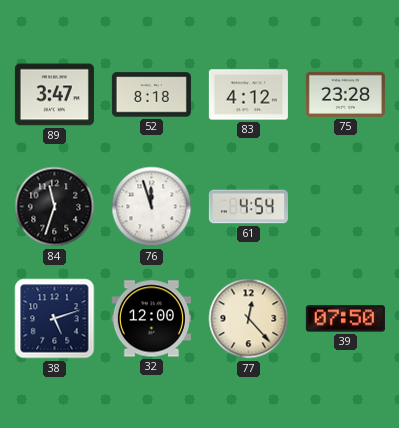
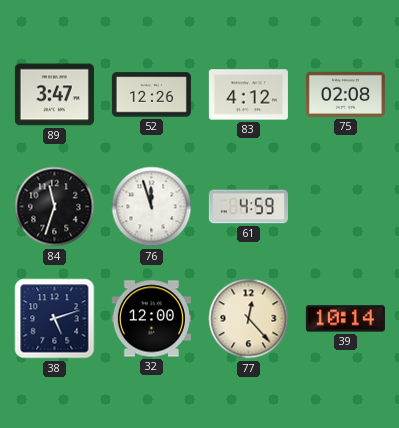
52: 8:18 -> 12:26 (151, 95)
75: 23:28 -> 02:08 (345, 94)
61: 4:54 -> 4:59 (248, 207)
39: 07:50 -> 10:14 (345, 319)
